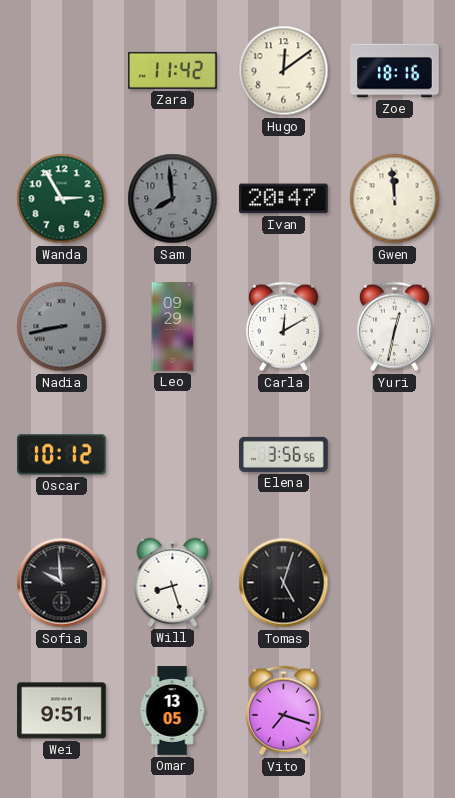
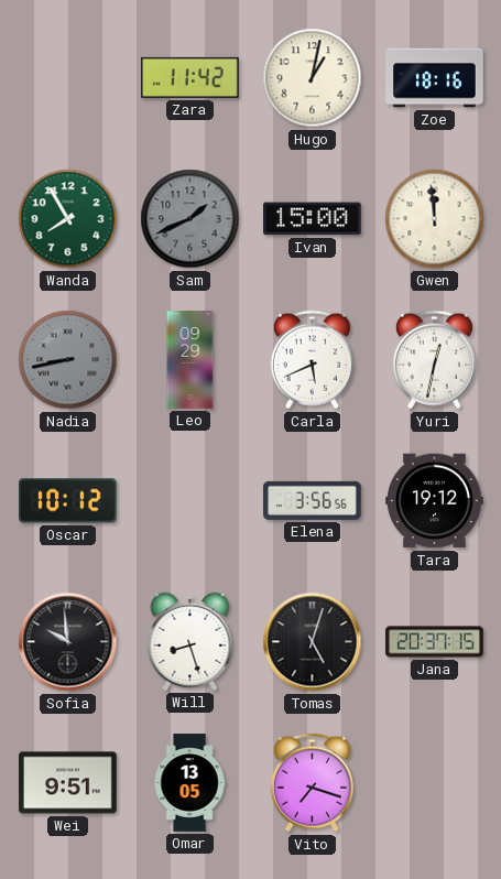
Hugo: 12:09 -> 1:02 (313, 78)
Wanda: 2:55 -> 7:55 (68, 219)
Sam: 7:59 -> 1:41 (190, 219)
Ivan: 20:47 -> 15:00 (313, 219)
Carla: 12:10 -> 5:41 (312, 360)
Tara: none -> 19:12 (435, 501)
Jana: none -> 20:37 (435, 642)
